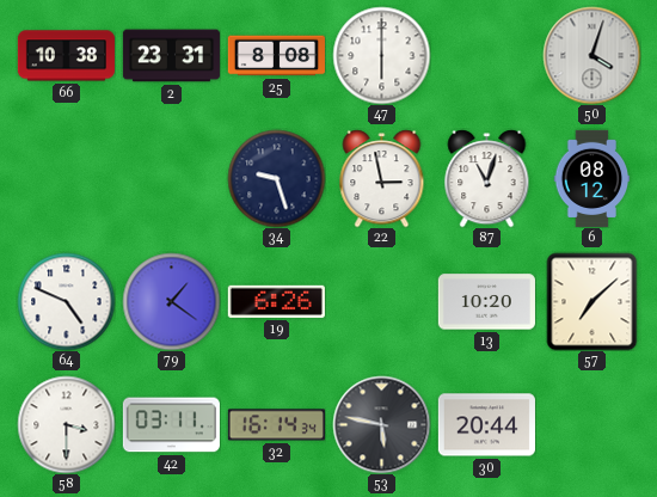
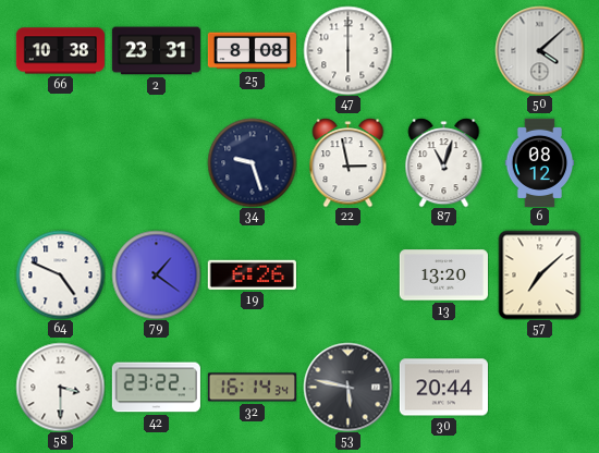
50: 4:03 -> 4:08 (539, 50)
13: 10:20 -> 13:20 (443, 276)
42: 03:11 -> 23:22 (156, 388)
